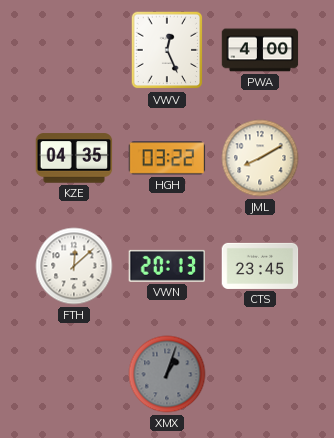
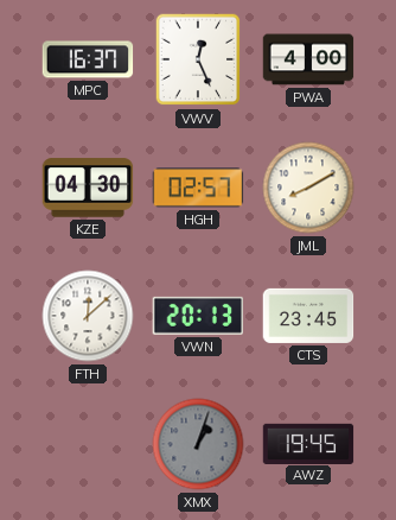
MPC: none -> 16:37 (88, 59)
KZE: 04:35 -> 04:30 (88, 188)
HGH: 03:22 -> 02:57 (198, 188)
AWZ: none -> 19:45 (308, 443)
